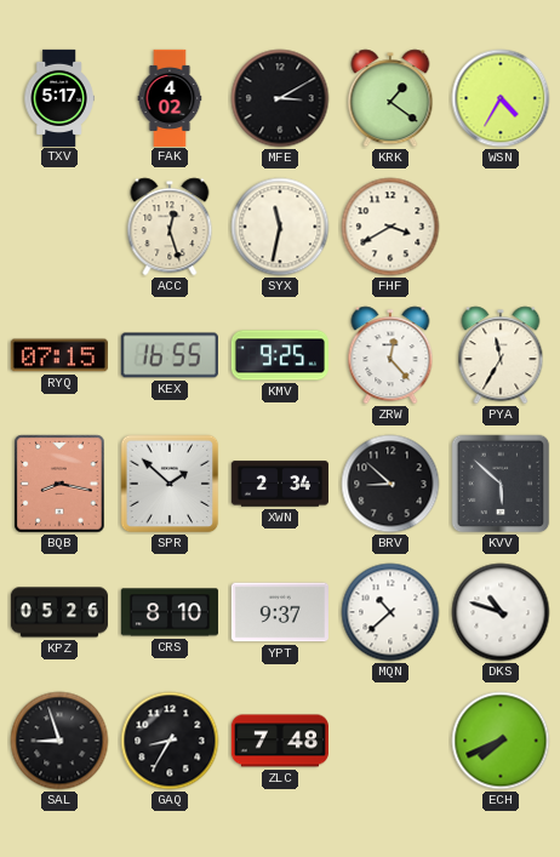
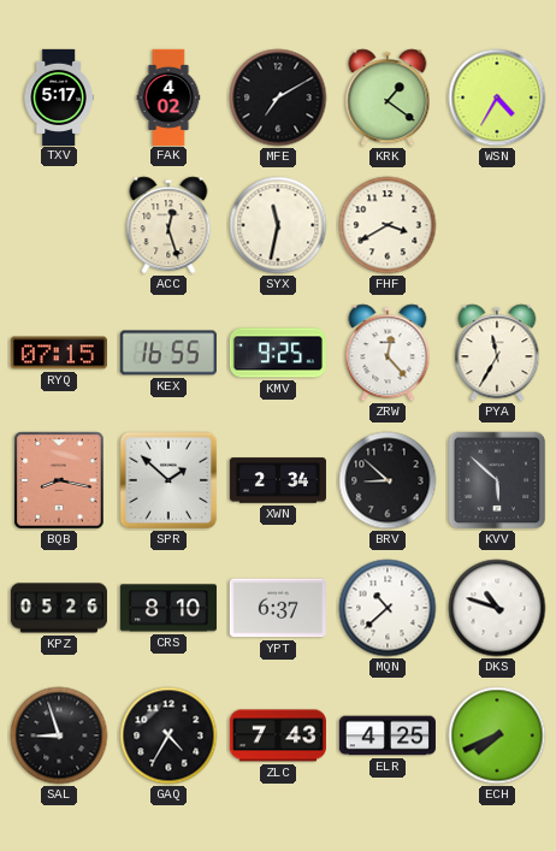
MFE: 3:10 -> 7:10 (278, 97)
YPT: 9:37 -> 6:37 (278, 608)
GAQ: 8:35 -> 4:35 (168, 735)
ZLC: 7:48 -> 7:43 (278, 735)
ELR: none -> 4:25 (388, 735)
